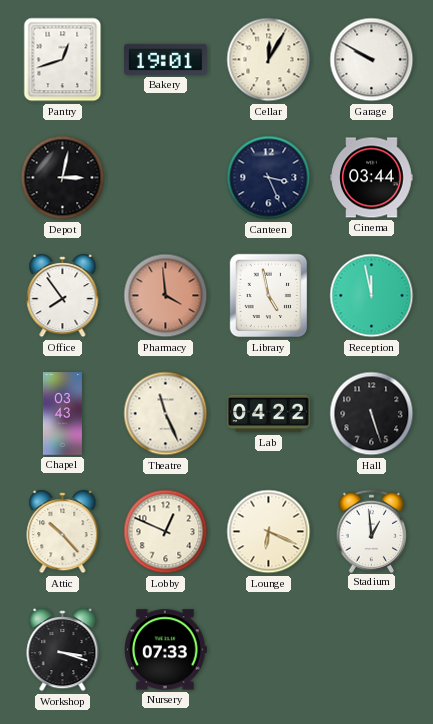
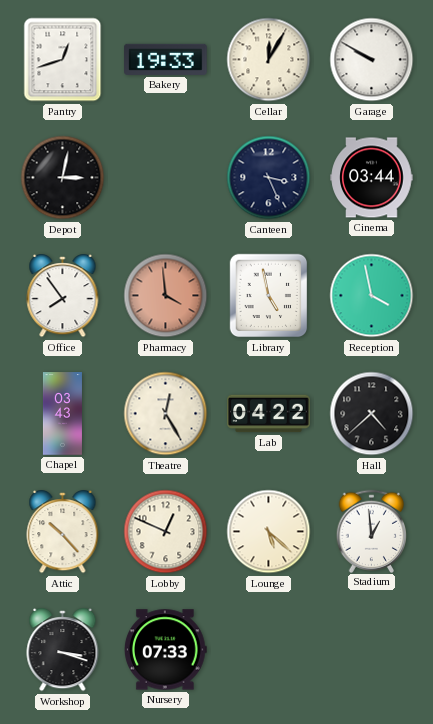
Bakery: 19:01 -> 19:33 (166, 59)
Reception: 11:58 -> 3:58 (372, 296)
Theatre: 11:26 -> 12:25 (166, 414)
Hall: 5:27 -> 4:38 (372, 414)
Lounge: 6:19 -> 5:22 (269, 532)
